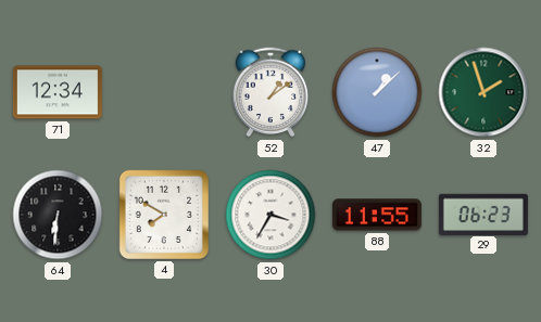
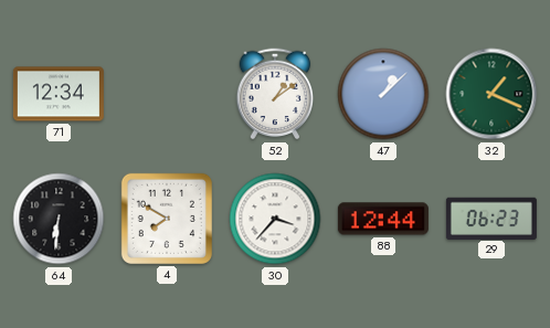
32: 1:57 -> 1:19 (491, 94)
30: 3:35 -> 3:37 (275, 219)
88: 11:55 -> 12:44 (383, 219)
